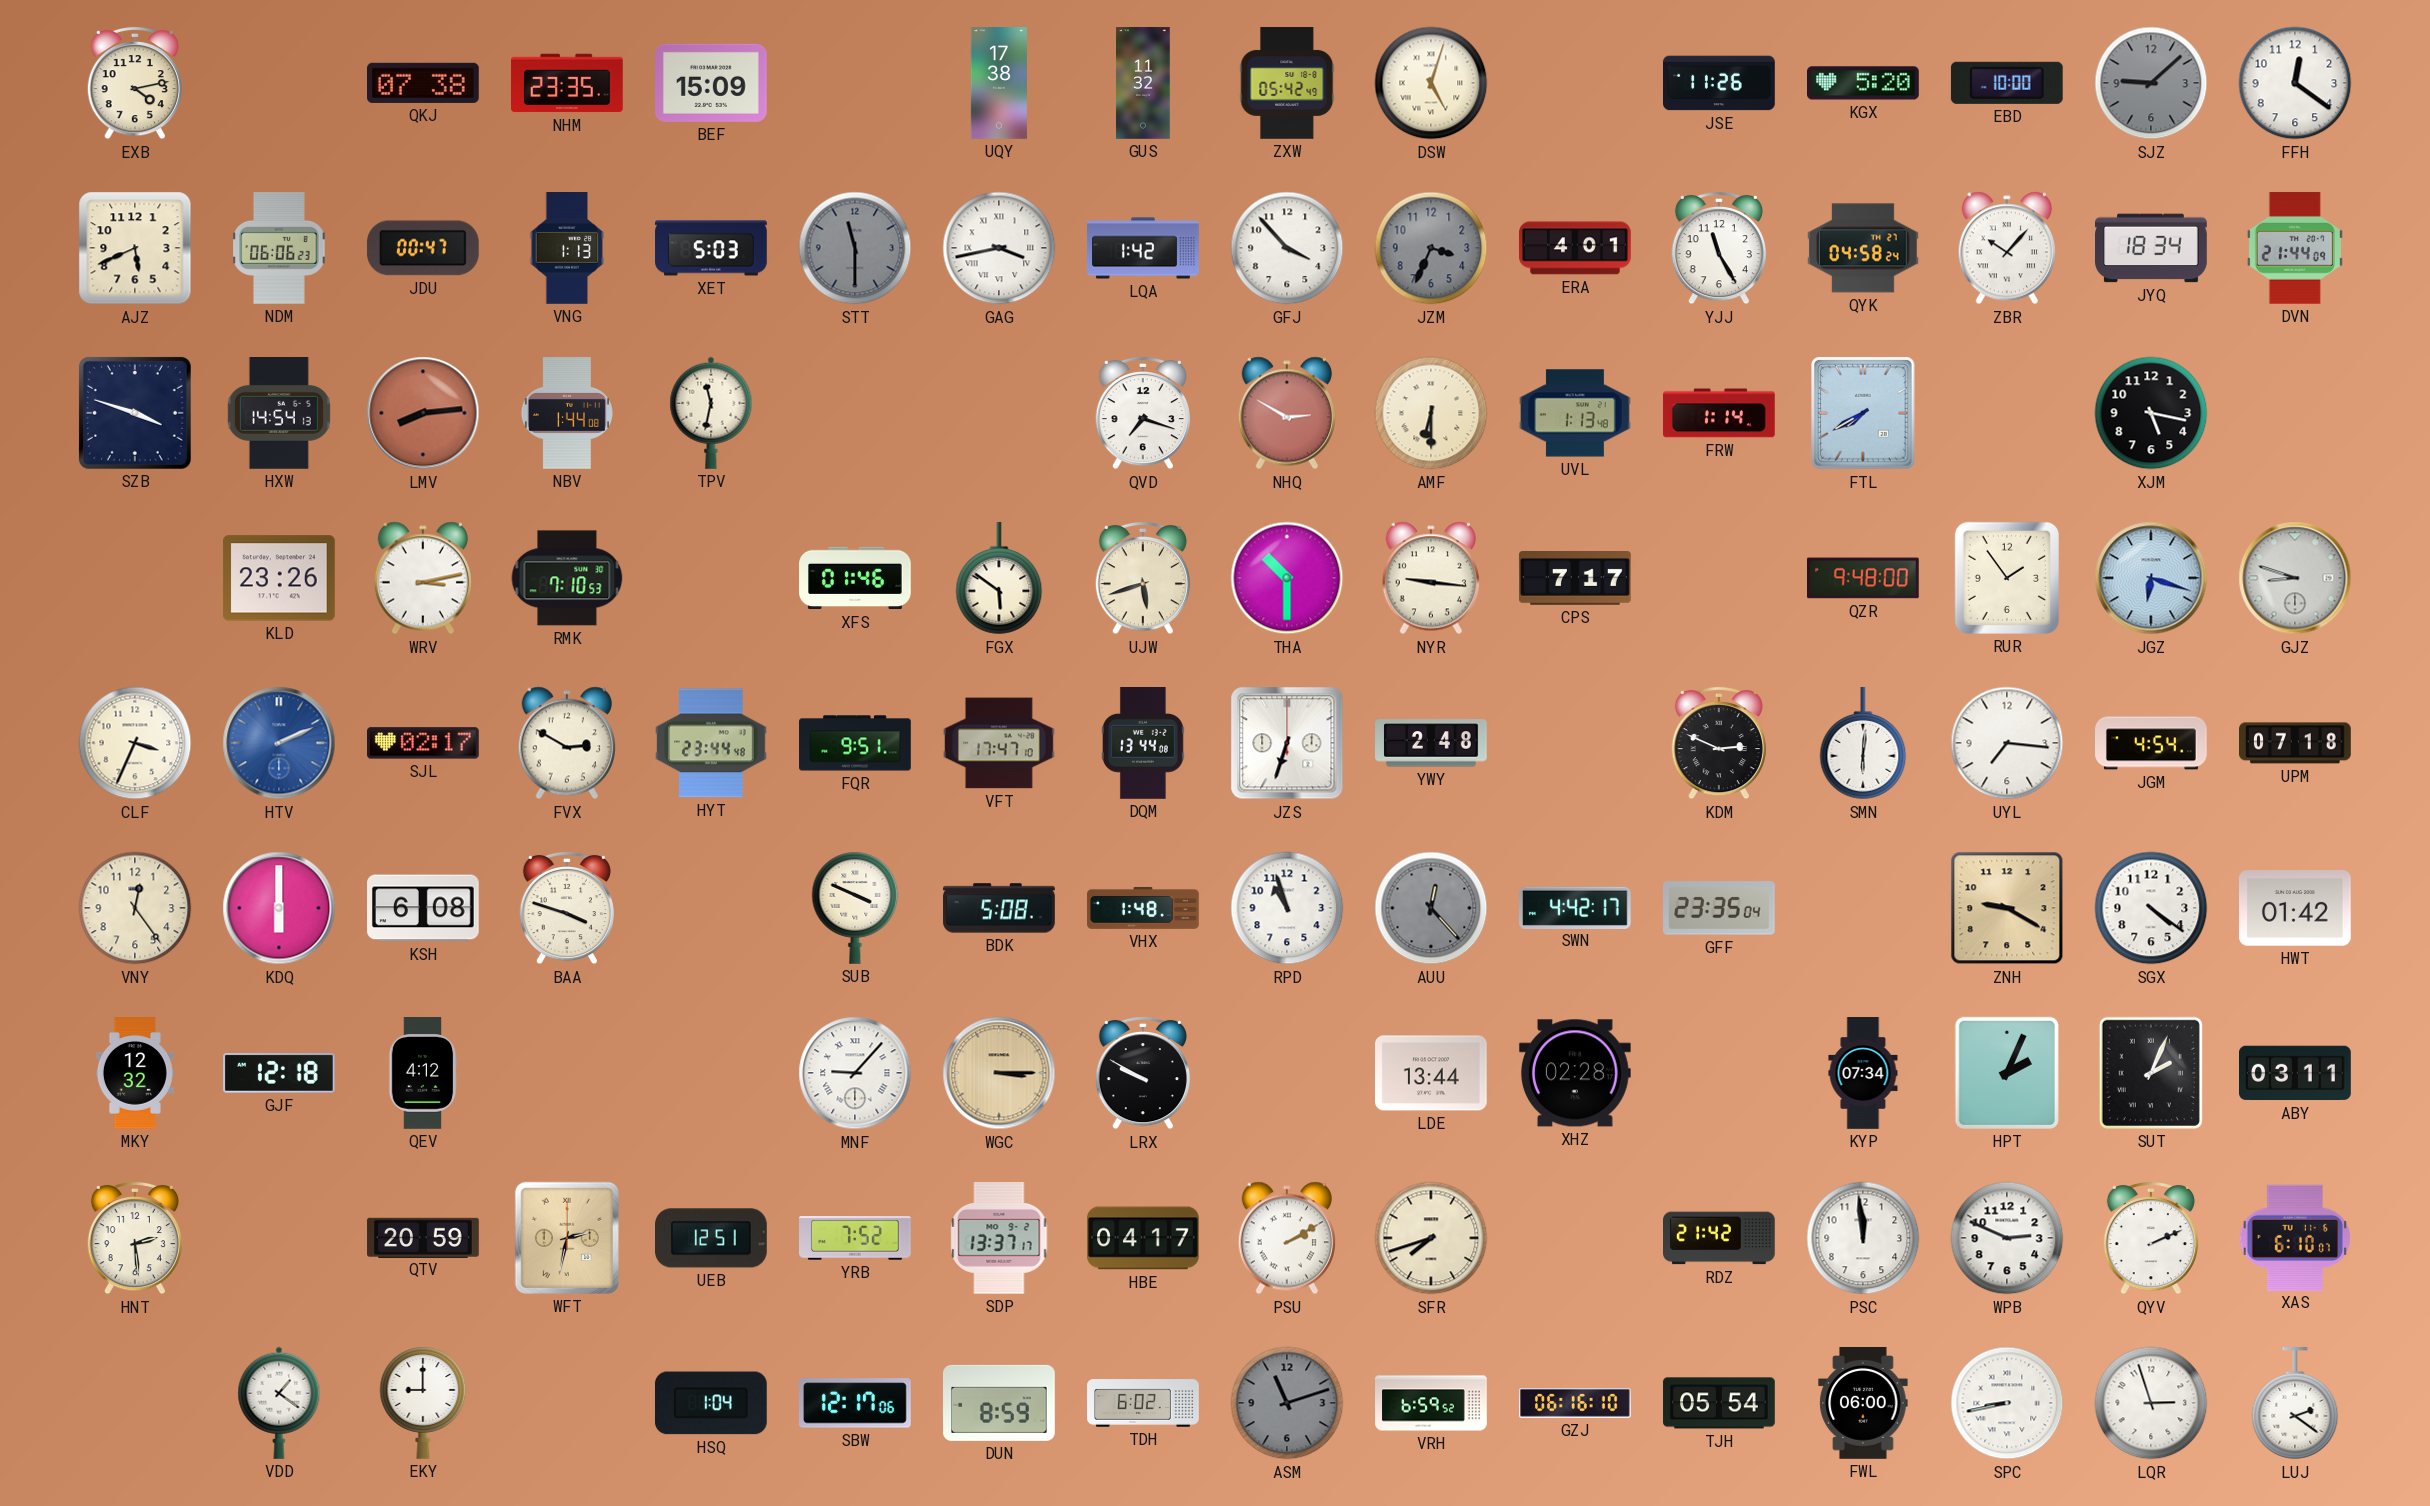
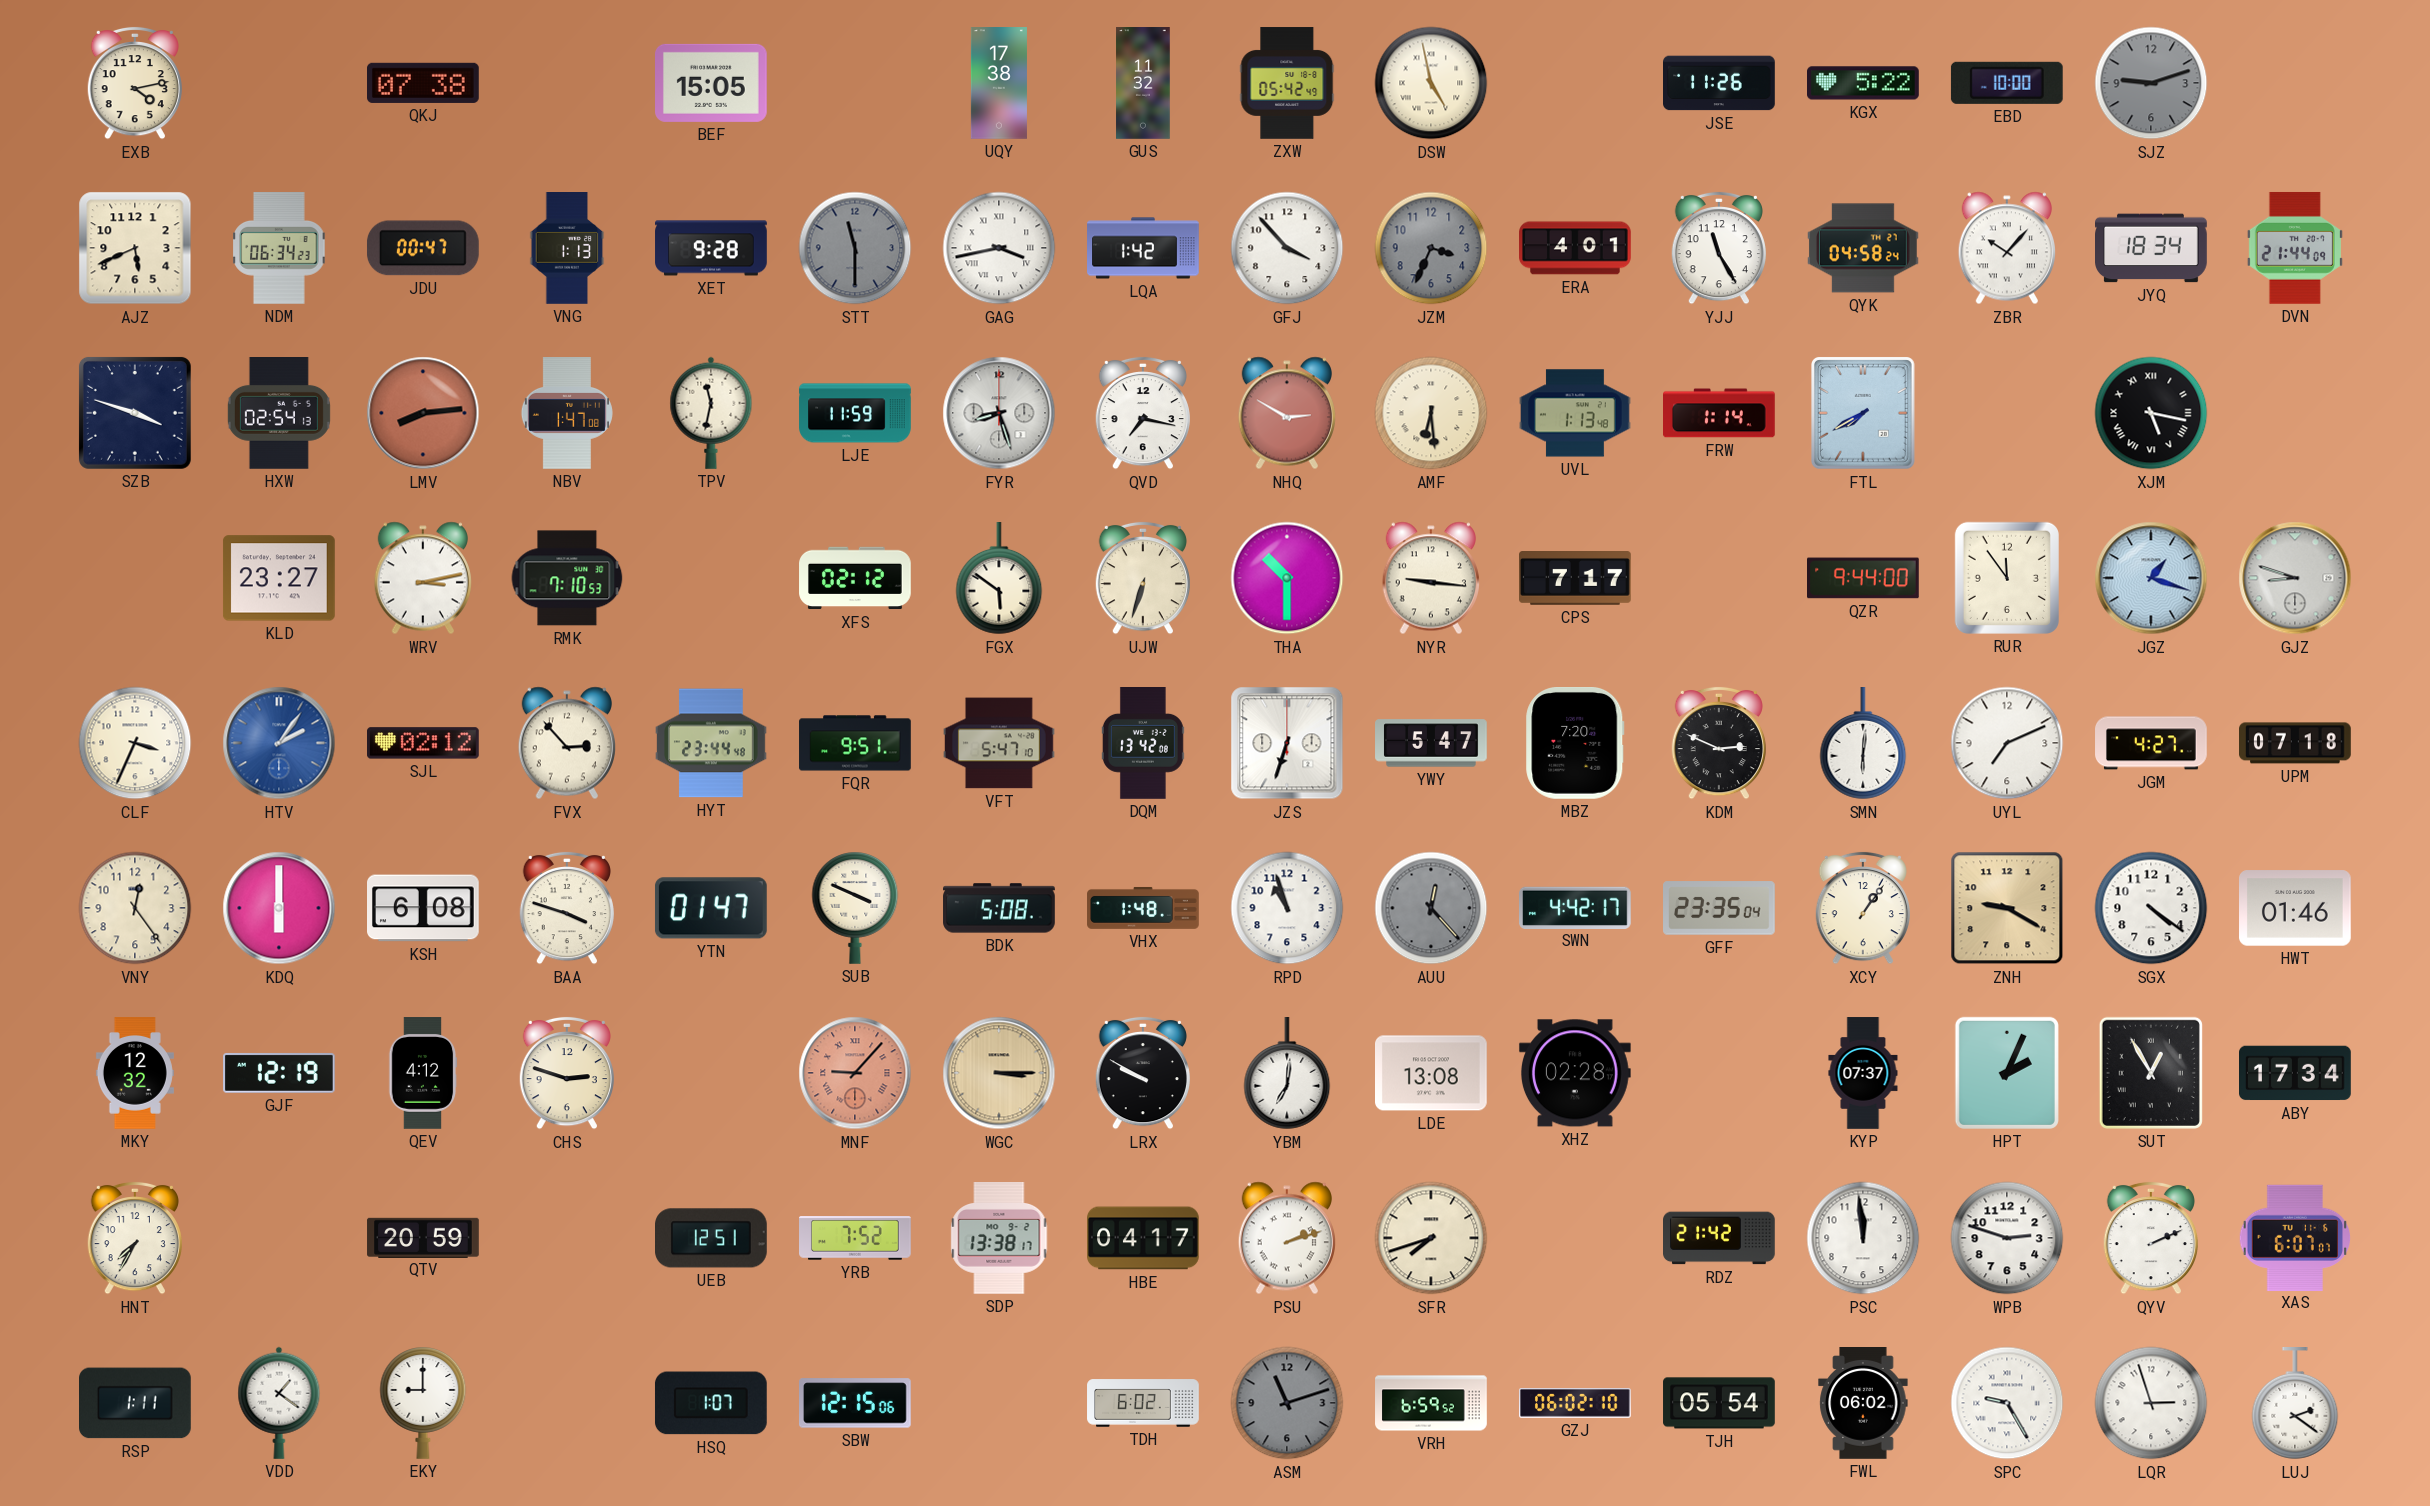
NHM: 23:35 -> none (568, 83)
BEF: 15:09 -> 15:05 (712, 83)
DSW: 5:03 -> 4:58 (1431, 83)
KGX: 5:20 -> 5:22 (1864, 83)
SJZ: 9:08 -> 9:12 (2151, 83)
FFH: 12:21 -> none (2295, 83)
NDM: 06:06 -> 06:34 (279, 249)
XET: 5:03 -> 9:28 (711, 248)
HXW: 14:54 -> 02:54 (279, 414)
NBV: 1:44 -> 1:47 (567, 413)
LJE: none -> 11:59 (855, 413)
FYR: none -> 8:27 (999, 413)
QVD: 7:18 -> 7:17 (1143, 413)
AMF: 6:30 -> 6:29 (1431, 413)
XJM numerals: Arabic -> Roman (2151, 413)
KLD: 23:26 -> 23:27 (279, 578)
XFS: 01:46 -> 02:12 (855, 578)
UJW: 5:42 -> 6:33 (1143, 578)
QZR: 9:48 -> 9:44 (1864, 578)
RUR: 1:54 -> 11:54 (2007, 578)
JGZ: 6:18 -> 1:18 (2151, 578)
HTV: 2:11 -> 2:06 (279, 743)
SJL: 02:17 -> 02:12 (424, 743)
FVX: 2:50 -> 2:53 (567, 743)
VFT: 17:47 -> 5:47 (1000, 743)
DQM: 13:44 -> 13:42 (1143, 744)
YWY: 2:48 -> 5:47 (1431, 743)
MBZ: none -> 7:20 (1575, 744)
UYL: 7:16 -> 7:11 (2007, 743)
JGM: 4:54 -> 4:27 (2151, 743)
YTN: none -> 01:47 (711, 908)
XCY: none -> 1:06 (1863, 908)
HWT: 01:42 -> 01:46 (2296, 908)
GJF: 12:18 -> 12:19 (280, 1073)
CHS: none -> 2:48 (567, 1073)
MNF dial: white -> salmon (855, 1073)
YBM: none -> 7:01 (1287, 1074)
LDE: 13:44 -> 13:08 (1432, 1073)
KYP: 07:34 -> 07:37 (1863, 1073)
SUT: 2:04 -> 12:55 (2151, 1073)
ABY: 03:11 -> 17:34 (2296, 1073)
HNT: 2:29 -> 7:35 (135, 1238)
WFT: 2:32 -> none (567, 1238)
SDP: 13:37 -> 13:38 (999, 1239)
PSU: 2:10 -> 2:12 (1287, 1238)
WPB: 2:49 -> 2:48 (2007, 1238)
XAS: 6:10 -> 6:07 (2294, 1237)
RSP: none -> 1:11 (136, 1403)
HSQ: 1:04 -> 1:07 (711, 1403)
SBW: 12:17 -> 12:15 (856, 1403)
DUN: 8:59 -> none (1000, 1403)
GZJ: 06:16 -> 06:02 (1576, 1404)
FWL: 06:00 -> 06:02 (1863, 1404)
SPC: 8:43 -> 9:25 (2007, 1403)
